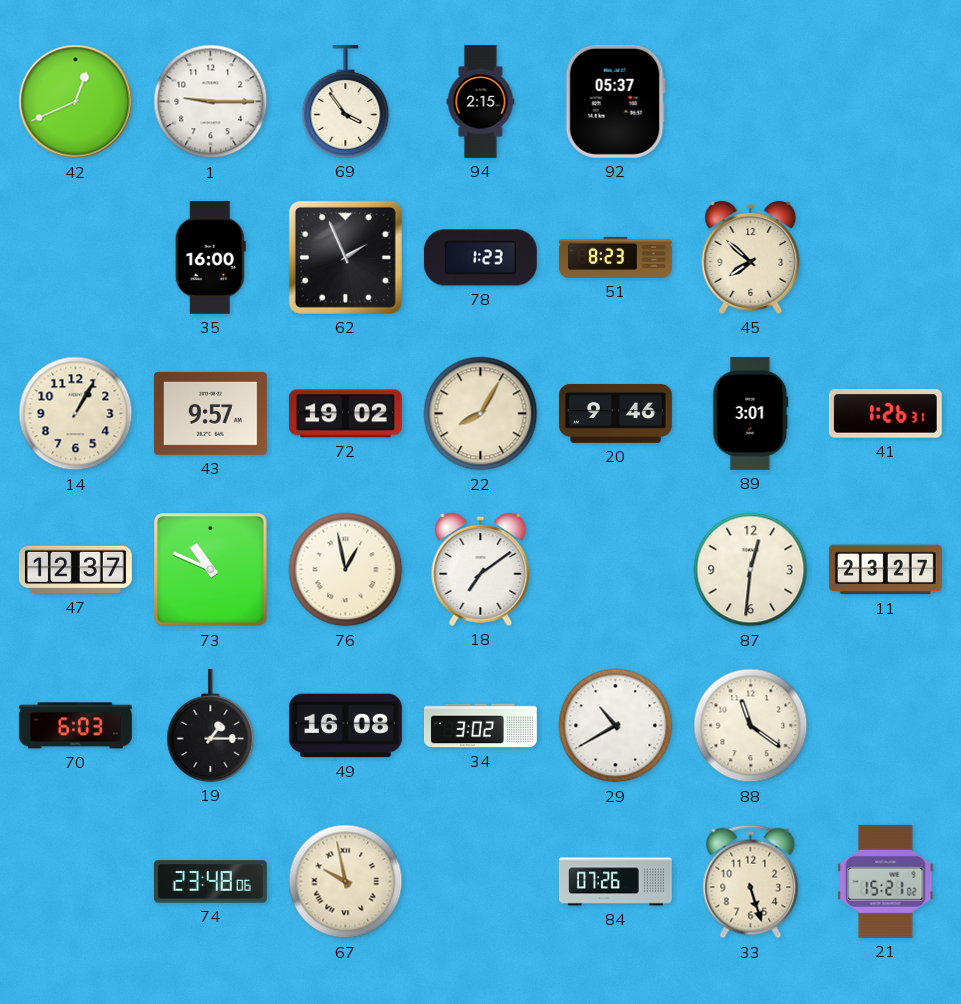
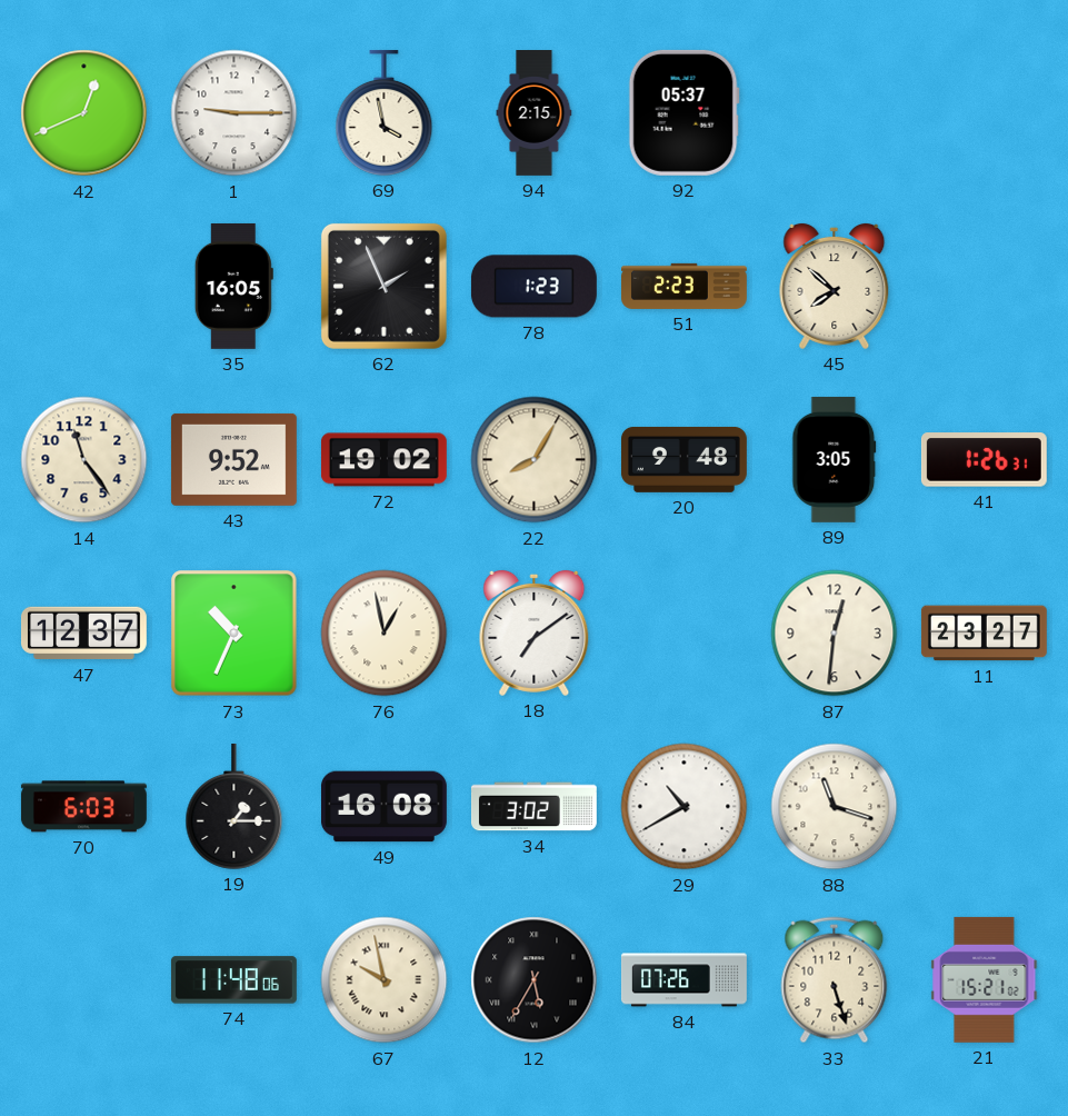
69: 3:54 -> 3:58 (385, 112)
35: 16:00 -> 16:05 (233, 286)
51: 8:23 -> 2:23 (683, 286)
14: 1:05 -> 11:24 (84, 460)
43: 9:57 -> 9:52 (233, 459)
20: 9:46 -> 9:48 (683, 459)
89: 3:01 -> 3:05 (835, 459)
73: 10:49 -> 10:34 (234, 634)
88: 11:21 -> 11:18 (835, 807)
74: 23:48 -> 11:48 (233, 980)
12: none -> 5:35 (535, 980)
